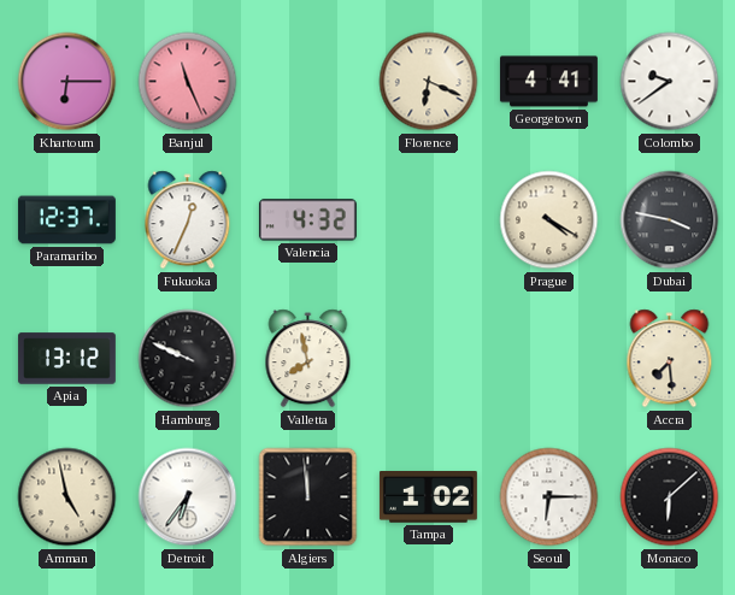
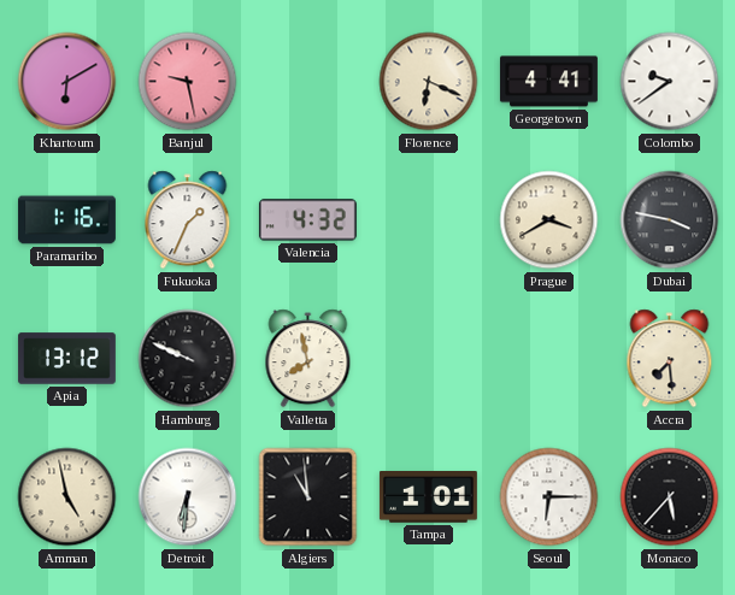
Khartoum: 6:15 -> 6:10 (67, 82)
Banjul: 11:26 -> 9:28 (188, 82)
Paramaribo: 12:37 -> 1:16 (66, 220)
Fukuoka: 12:34 -> 1:34 (188, 220)
Prague: 4:20 -> 3:40 (549, 220)
Detroit: 6:36 -> 6:31 (188, 497)
Algiers: 11:59 -> 10:59 (308, 497)
Tampa: 1:02 -> 1:01 (428, 497)
Monaco: 6:08 -> 5:37 (670, 497)
